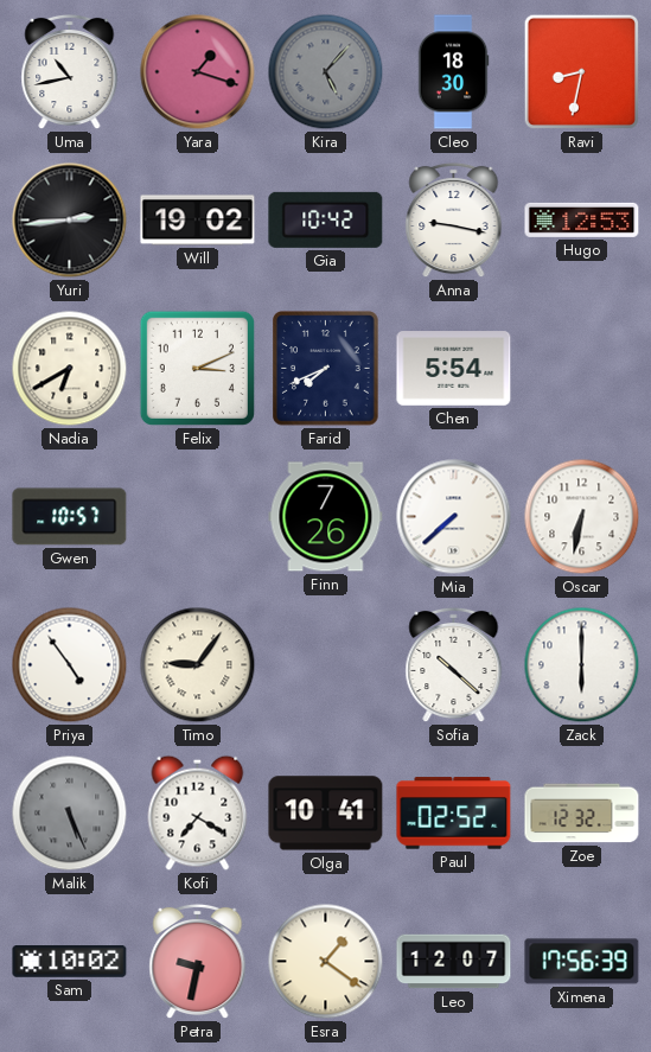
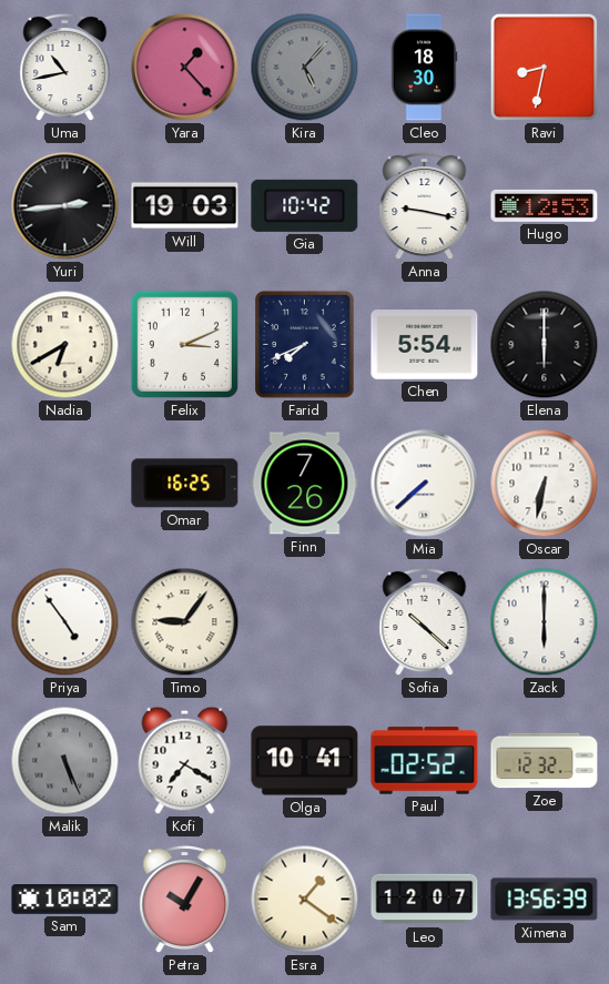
Yara: 1:18 -> 1:23 (185, 68)
Will: 19:02 -> 19:03 (185, 206)
Elena: none -> 6:00 (545, 345)
Gwen: 10:57 -> none (70, 517)
Omar: none -> 16:25 (185, 484)
Petra: 9:32 -> 10:05 (185, 900)
Ximena: 17:56 -> 13:56 (545, 900)
